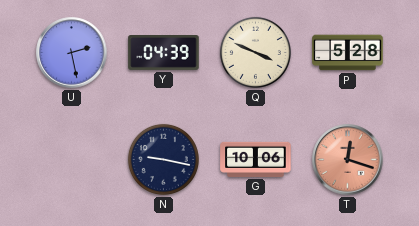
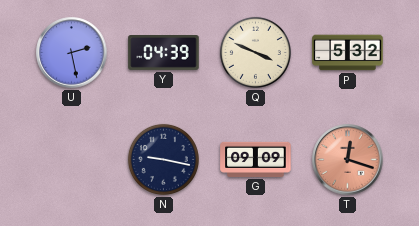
P: 5:28 -> 5:32 (348, 53)
G: 10:06 -> 09:09 (256, 159)
